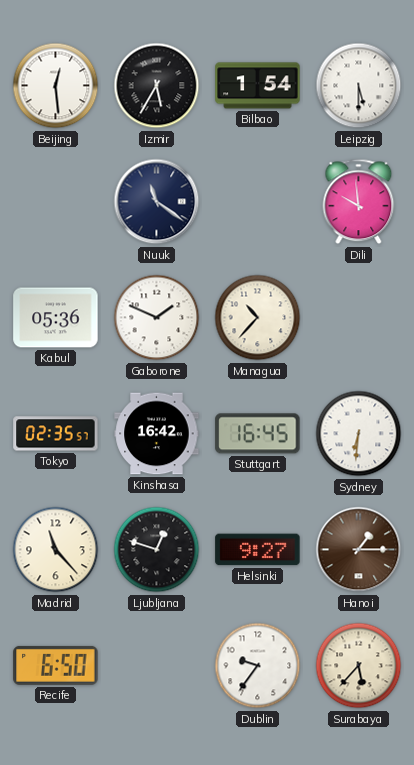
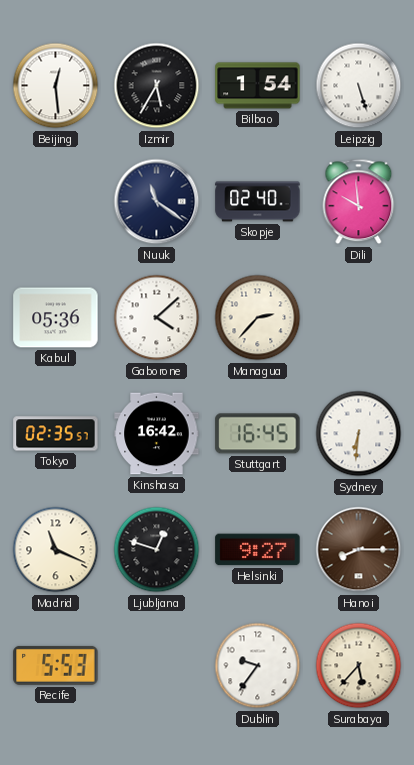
Leipzig: 5:30 -> 5:27 (359, 86)
Skopje: none -> 02:40 (258, 202)
Gaborone: 1:49 -> 4:08 (157, 318)
Managua: 10:37 -> 2:37 (258, 318)
Madrid: 11:23 -> 11:19 (56, 550)
Hanoi: 1:15 -> 8:15 (359, 550)
Recife: 6:50 -> 5:53 (56, 665)
